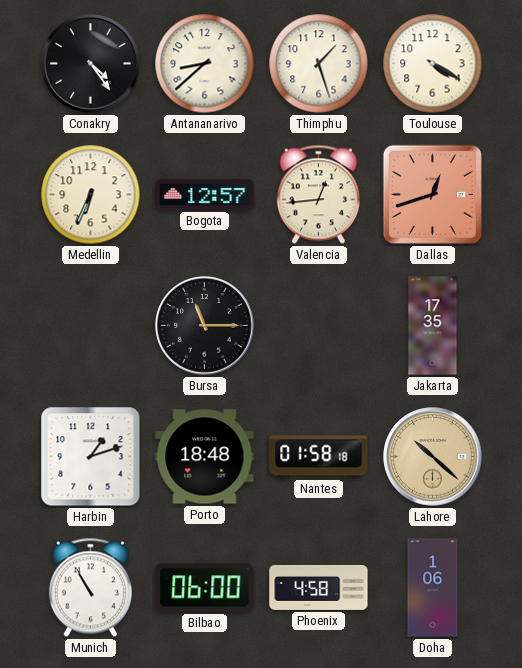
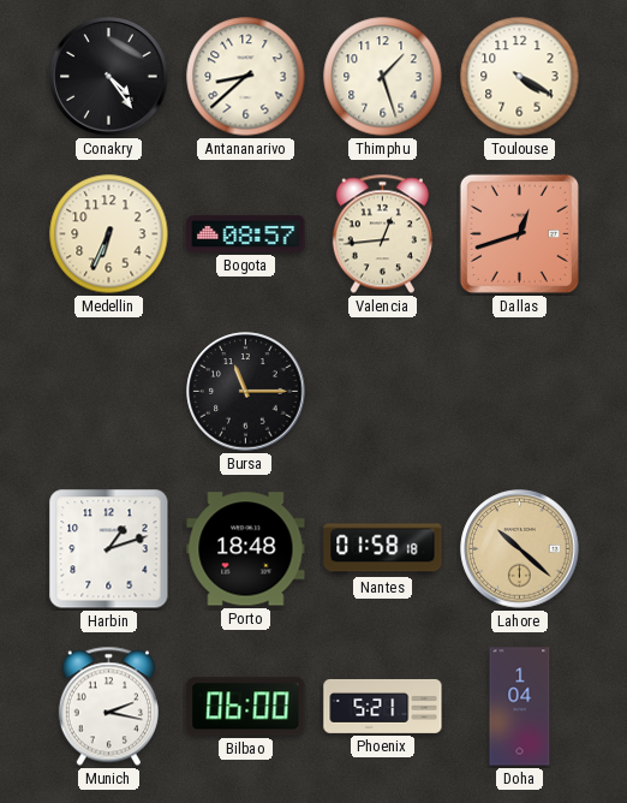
Bogota: 12:57 -> 08:57 (246, 234)
Jakarta: 17:35 -> none (433, 326)
Munich: 10:55 -> 2:17 (108, 707)
Phoenix: 4:58 -> 5:21 (383, 706)
Doha: 1:06 -> 1:04 (520, 707)
